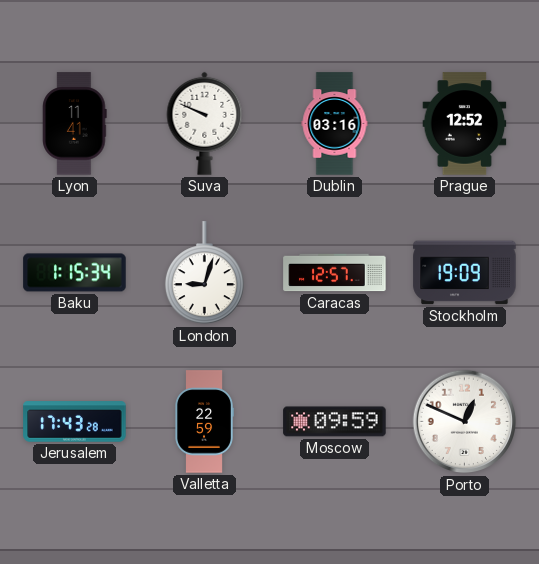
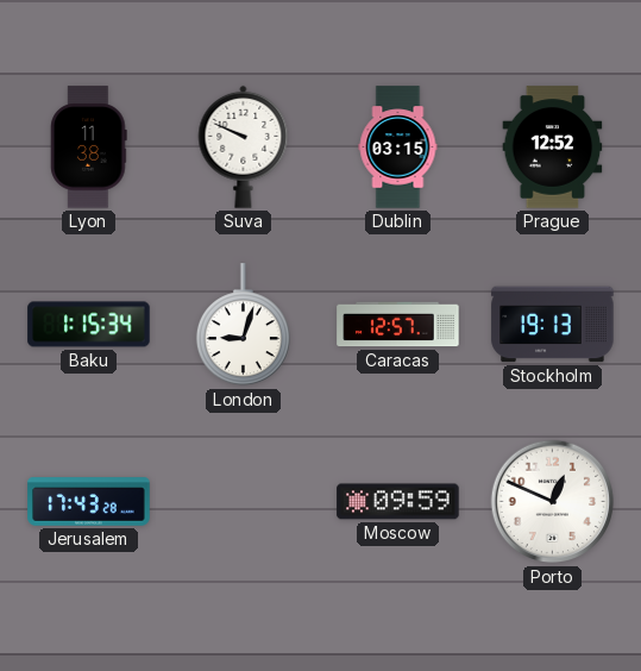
Lyon: 11:41 -> 11:38 (89, 148)
Dublin: 03:16 -> 03:15 (398, 148)
Stockholm: 19:09 -> 19:13 (553, 325)
Valletta: 22:59 -> none (204, 422)
